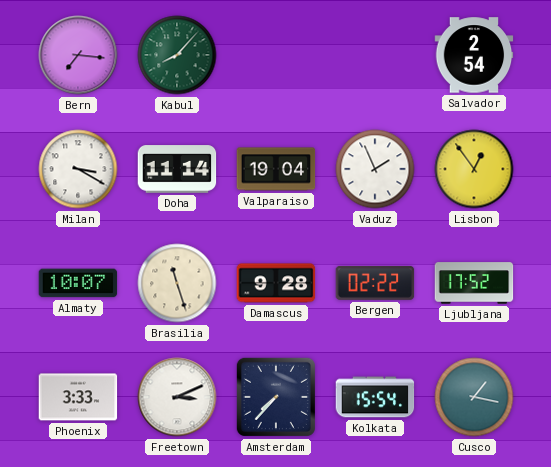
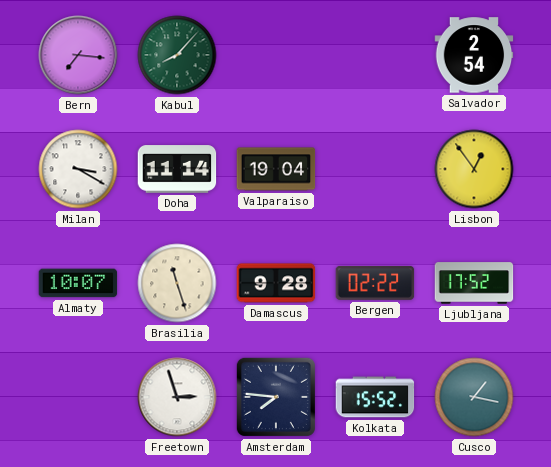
Vaduz: 1:56 -> none (375, 169)
Phoenix: 3:33 -> none (78, 397)
Freetown: 3:11 -> 2:57 (177, 397)
Amsterdam: 7:37 -> 7:46 (276, 397)
Kolkata: 15:54 -> 15:52 (375, 397)
